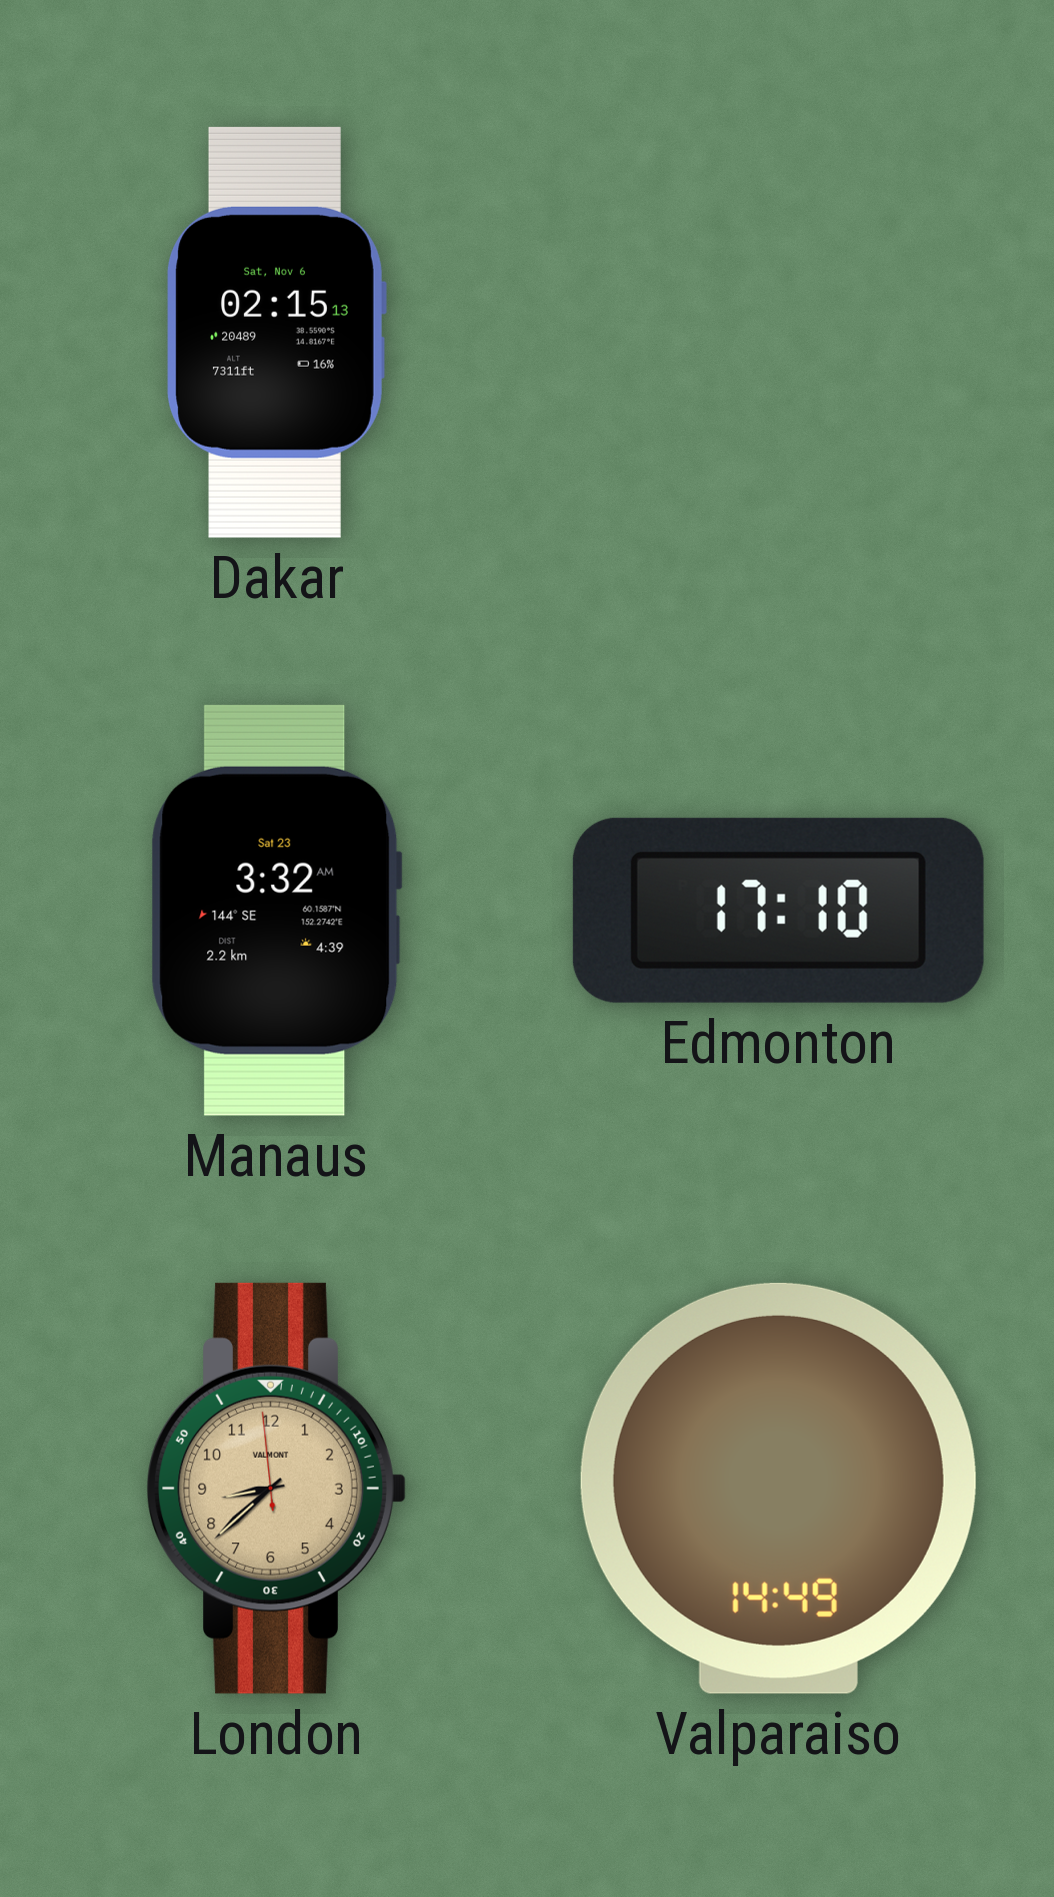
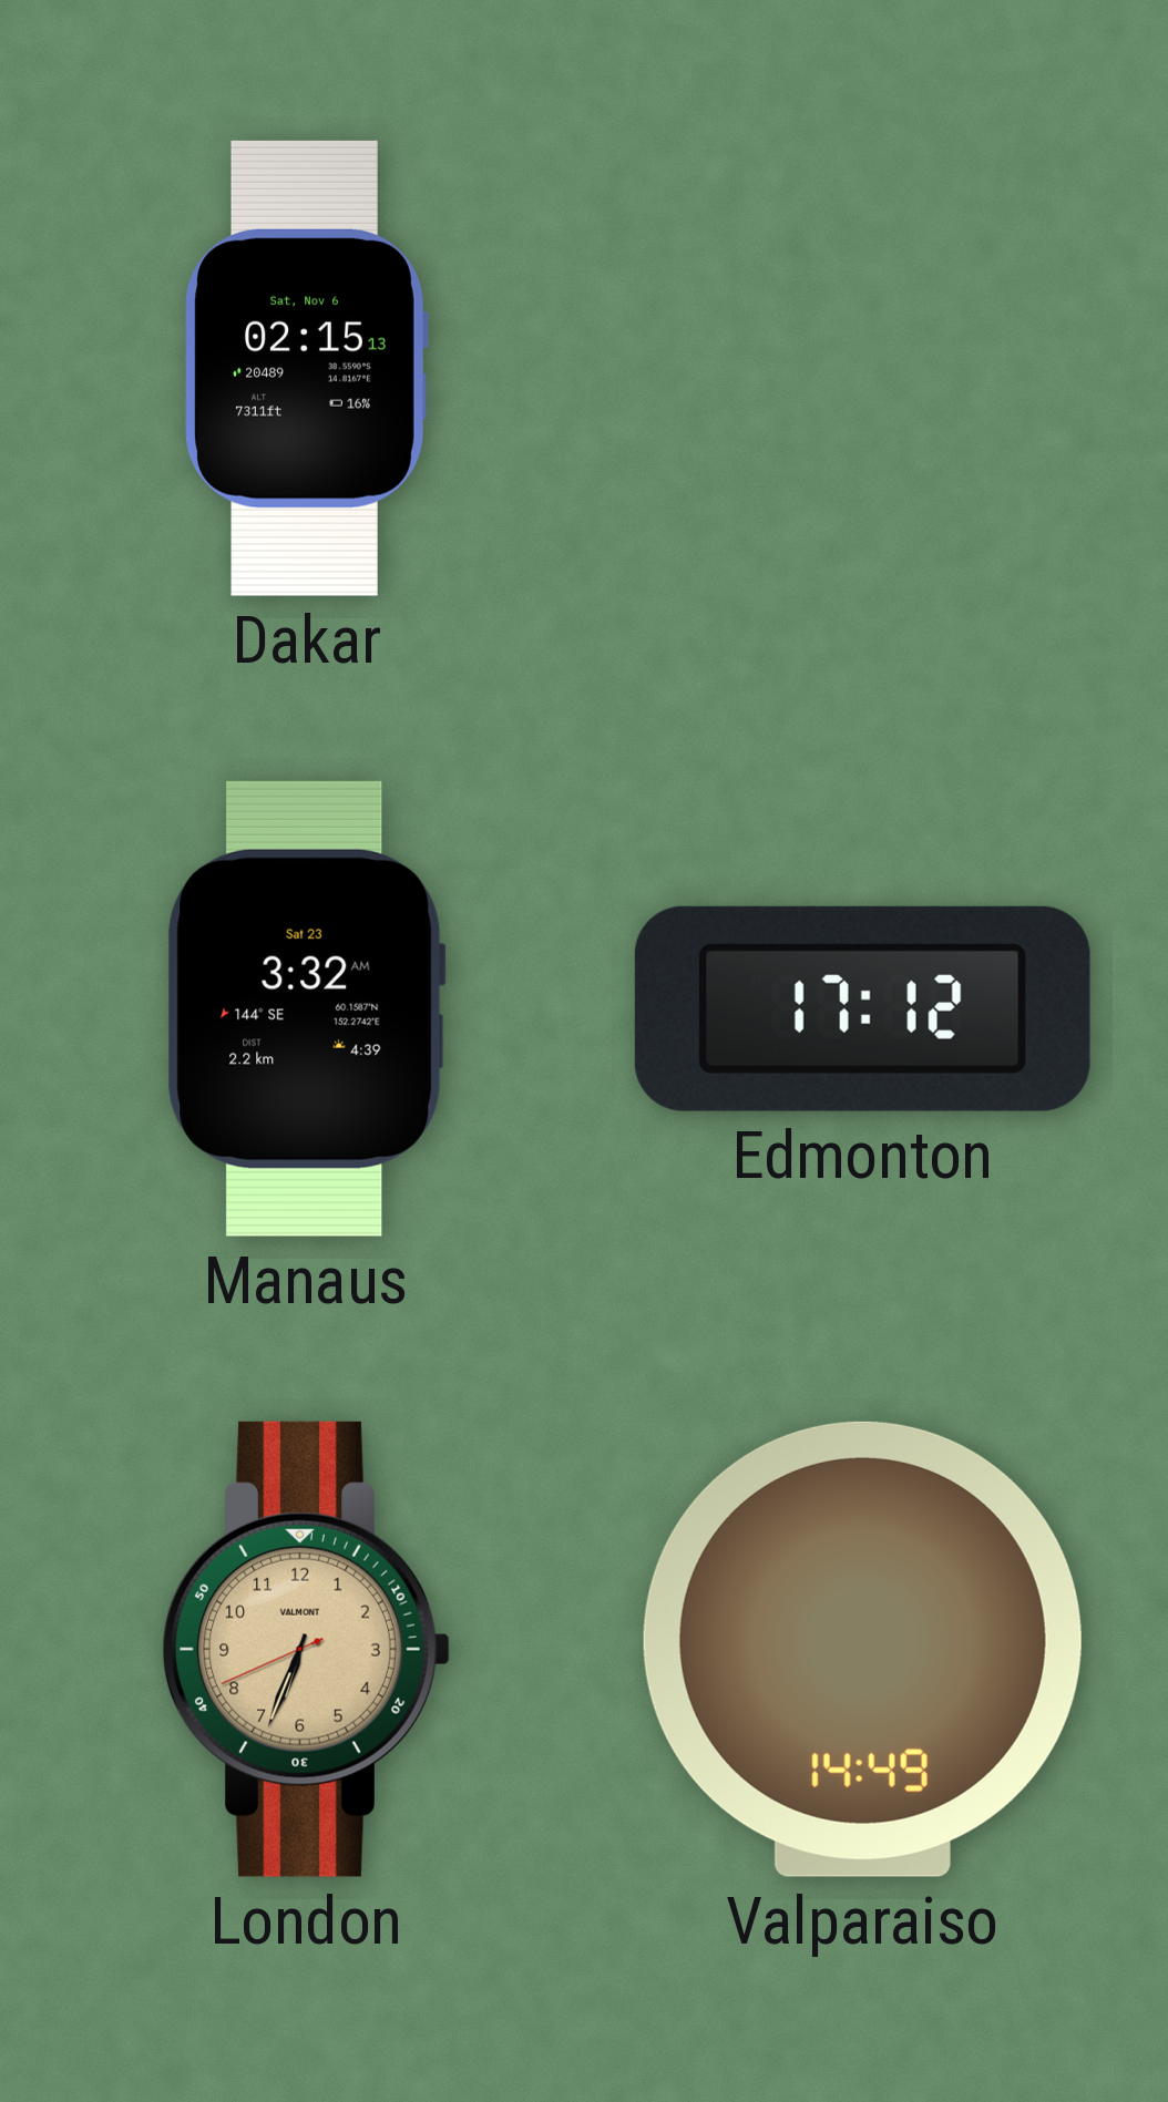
Edmonton: 17:10 -> 17:12 (862, 1008)
London: 8:37 -> 6:33 (306, 1649)
